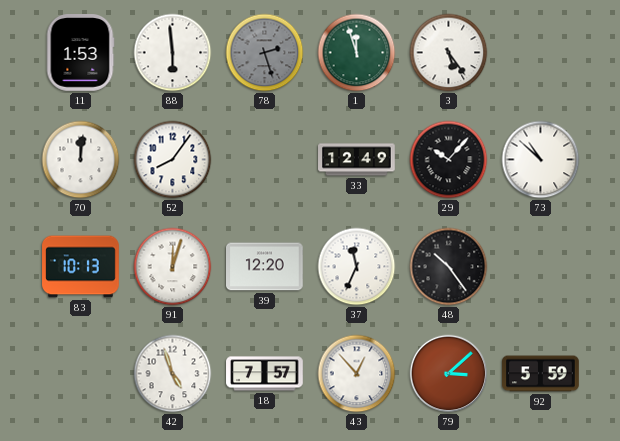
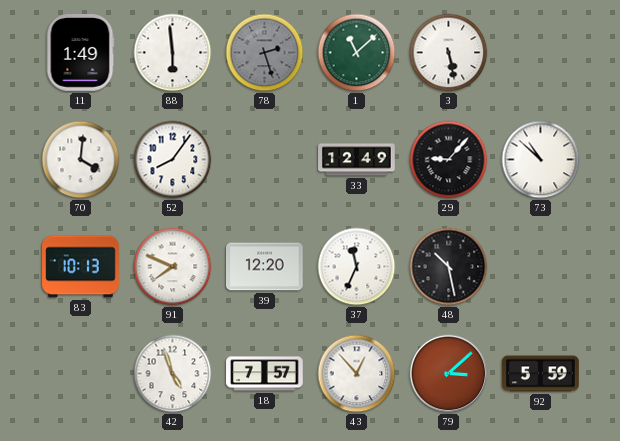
11: 1:53 -> 1:49 (80, 53)
1: 11:57 -> 11:08 (357, 53)
3: 5:24 -> 5:28 (449, 53)
70: 12:01 -> 4:01 (81, 160)
29: 10:07 -> 9:07 (449, 160)
91: 12:03 -> 7:49 (173, 267)
48: 10:24 -> 10:28 (449, 267)
